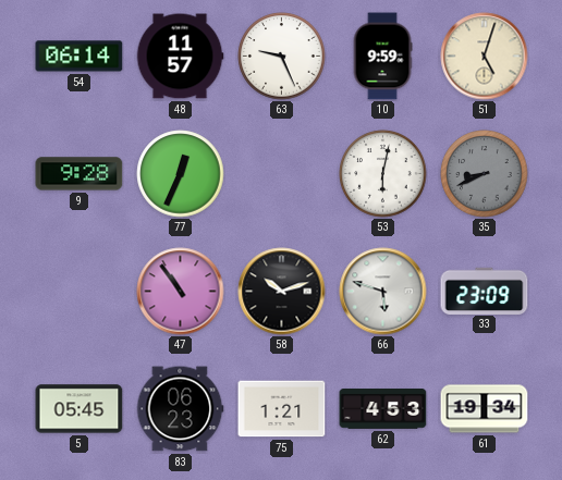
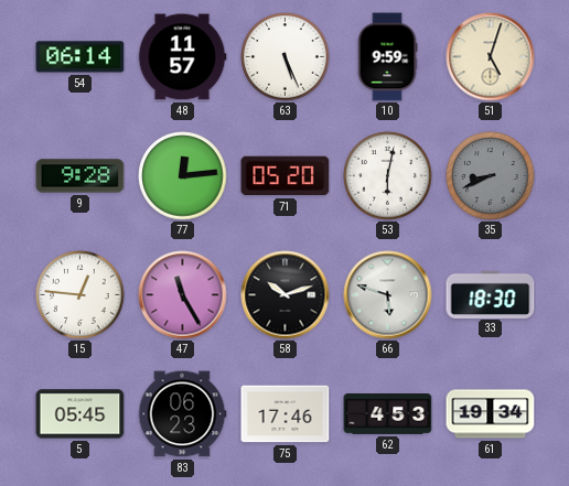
63: 9:26 -> 5:26 (286, 57)
77: 12:34 -> 12:14 (183, 176)
71: none -> 05:20 (286, 176)
15: none -> 12:46 (80, 295)
47: 10:54 -> 11:25 (183, 295)
33: 23:09 -> 18:30 (491, 294)
75: 1:21 -> 17:46 (286, 414)
